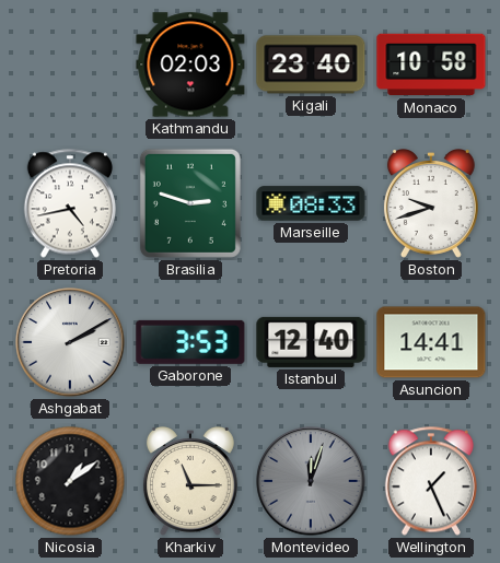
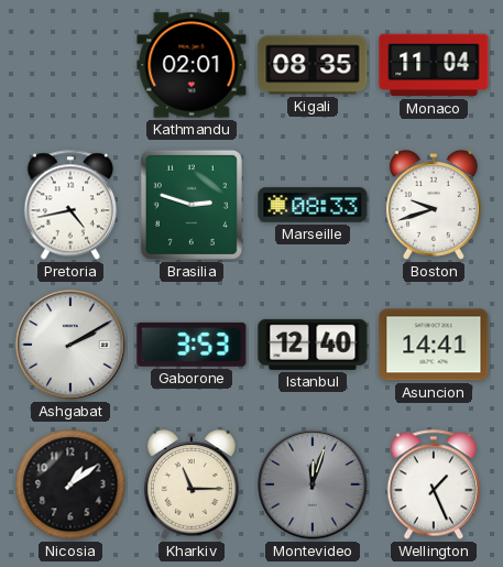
Kathmandu: 02:03 -> 02:01 (192, 65)
Kigali: 23:40 -> 08:35 (313, 65)
Monaco: 10:58 -> 11:04 (434, 65)
